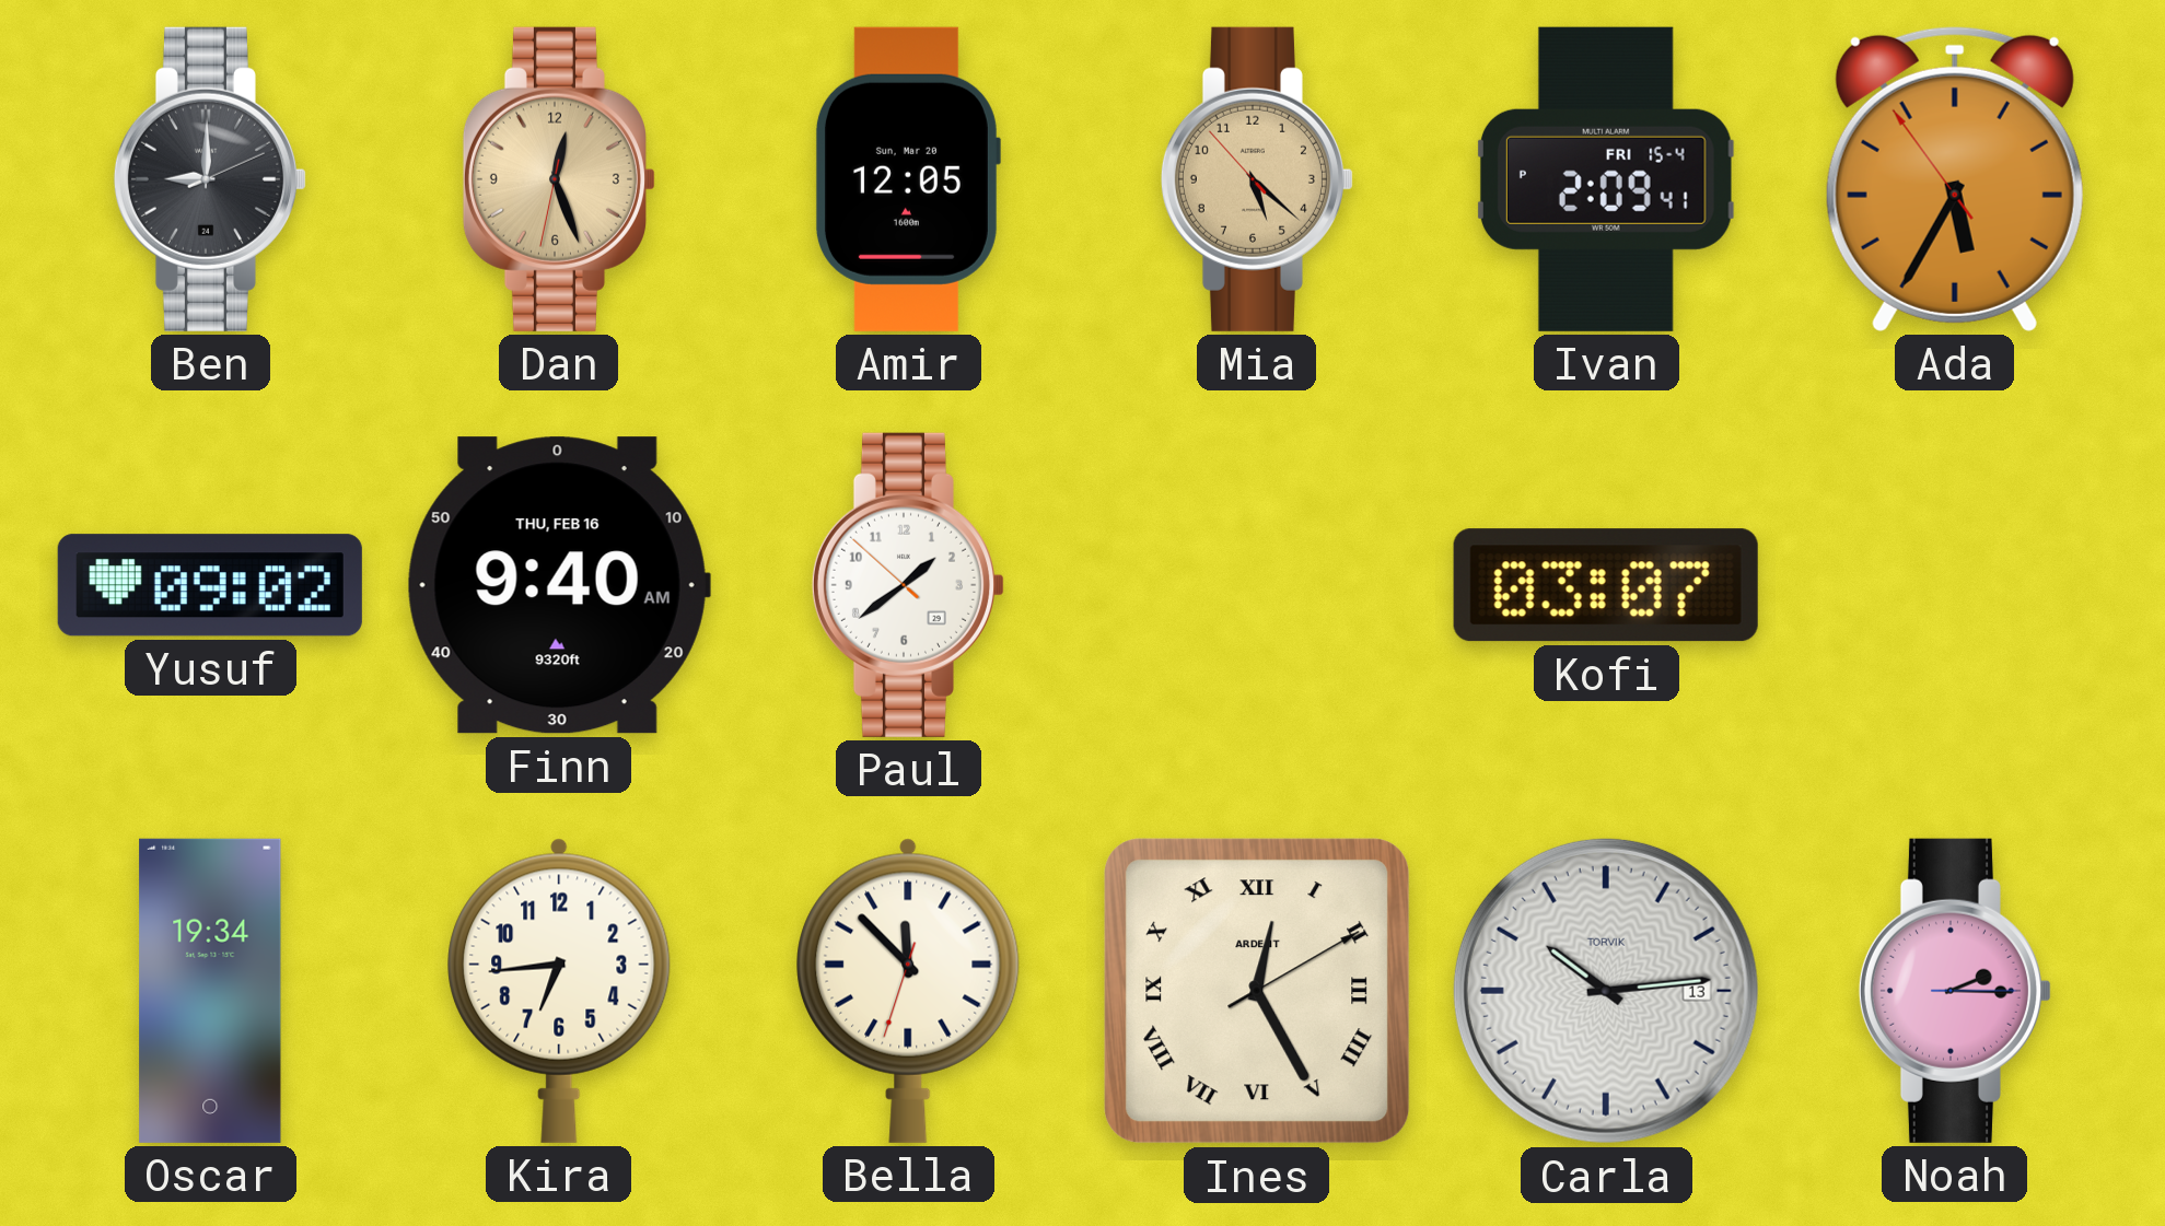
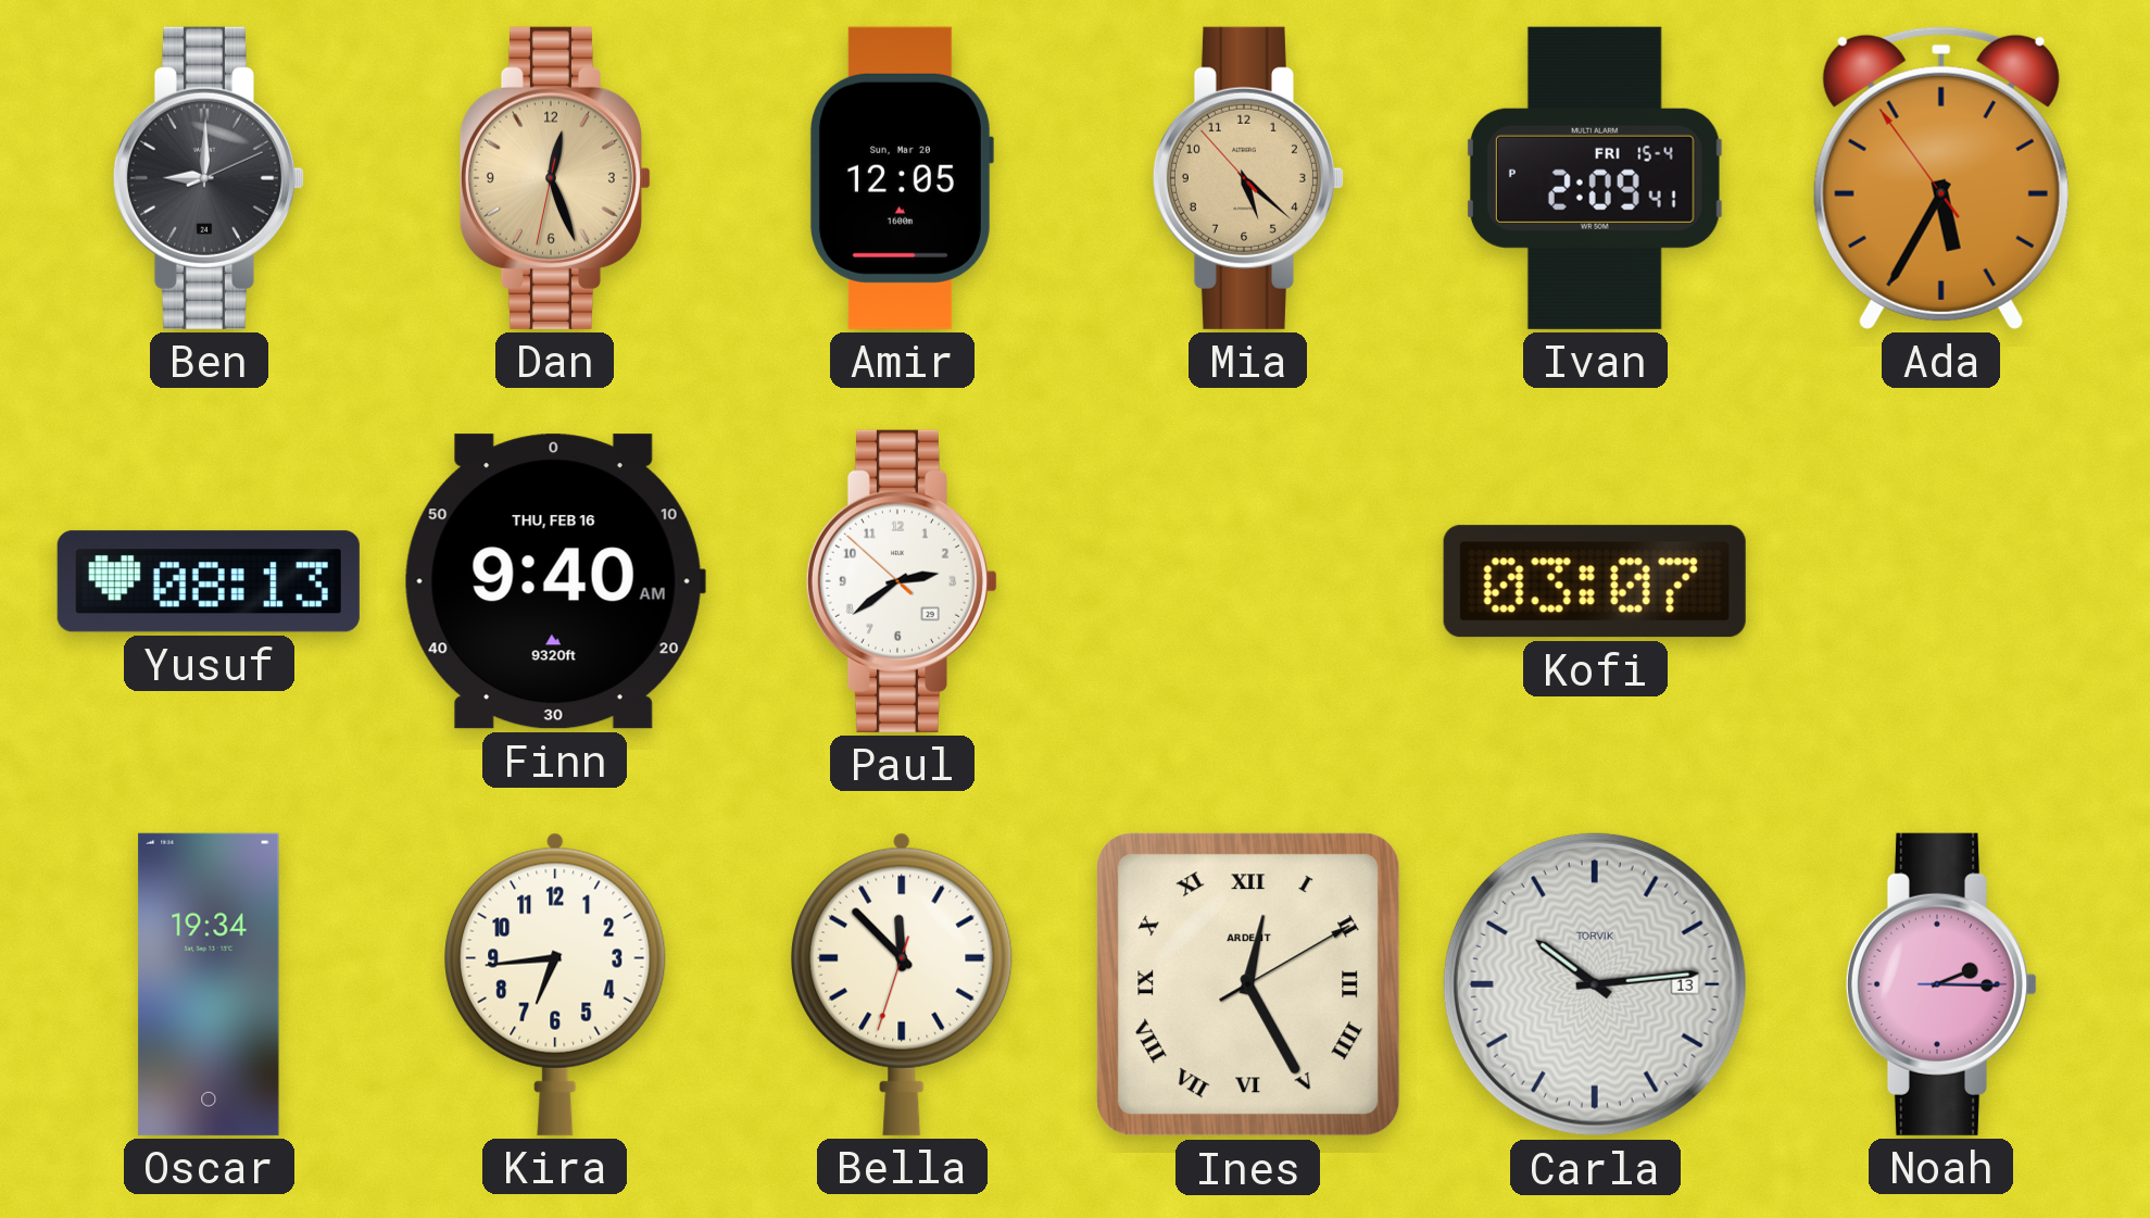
Yusuf: 09:02 -> 08:13 (209, 581)
Paul: 1:38 -> 2:38 (902, 581)
